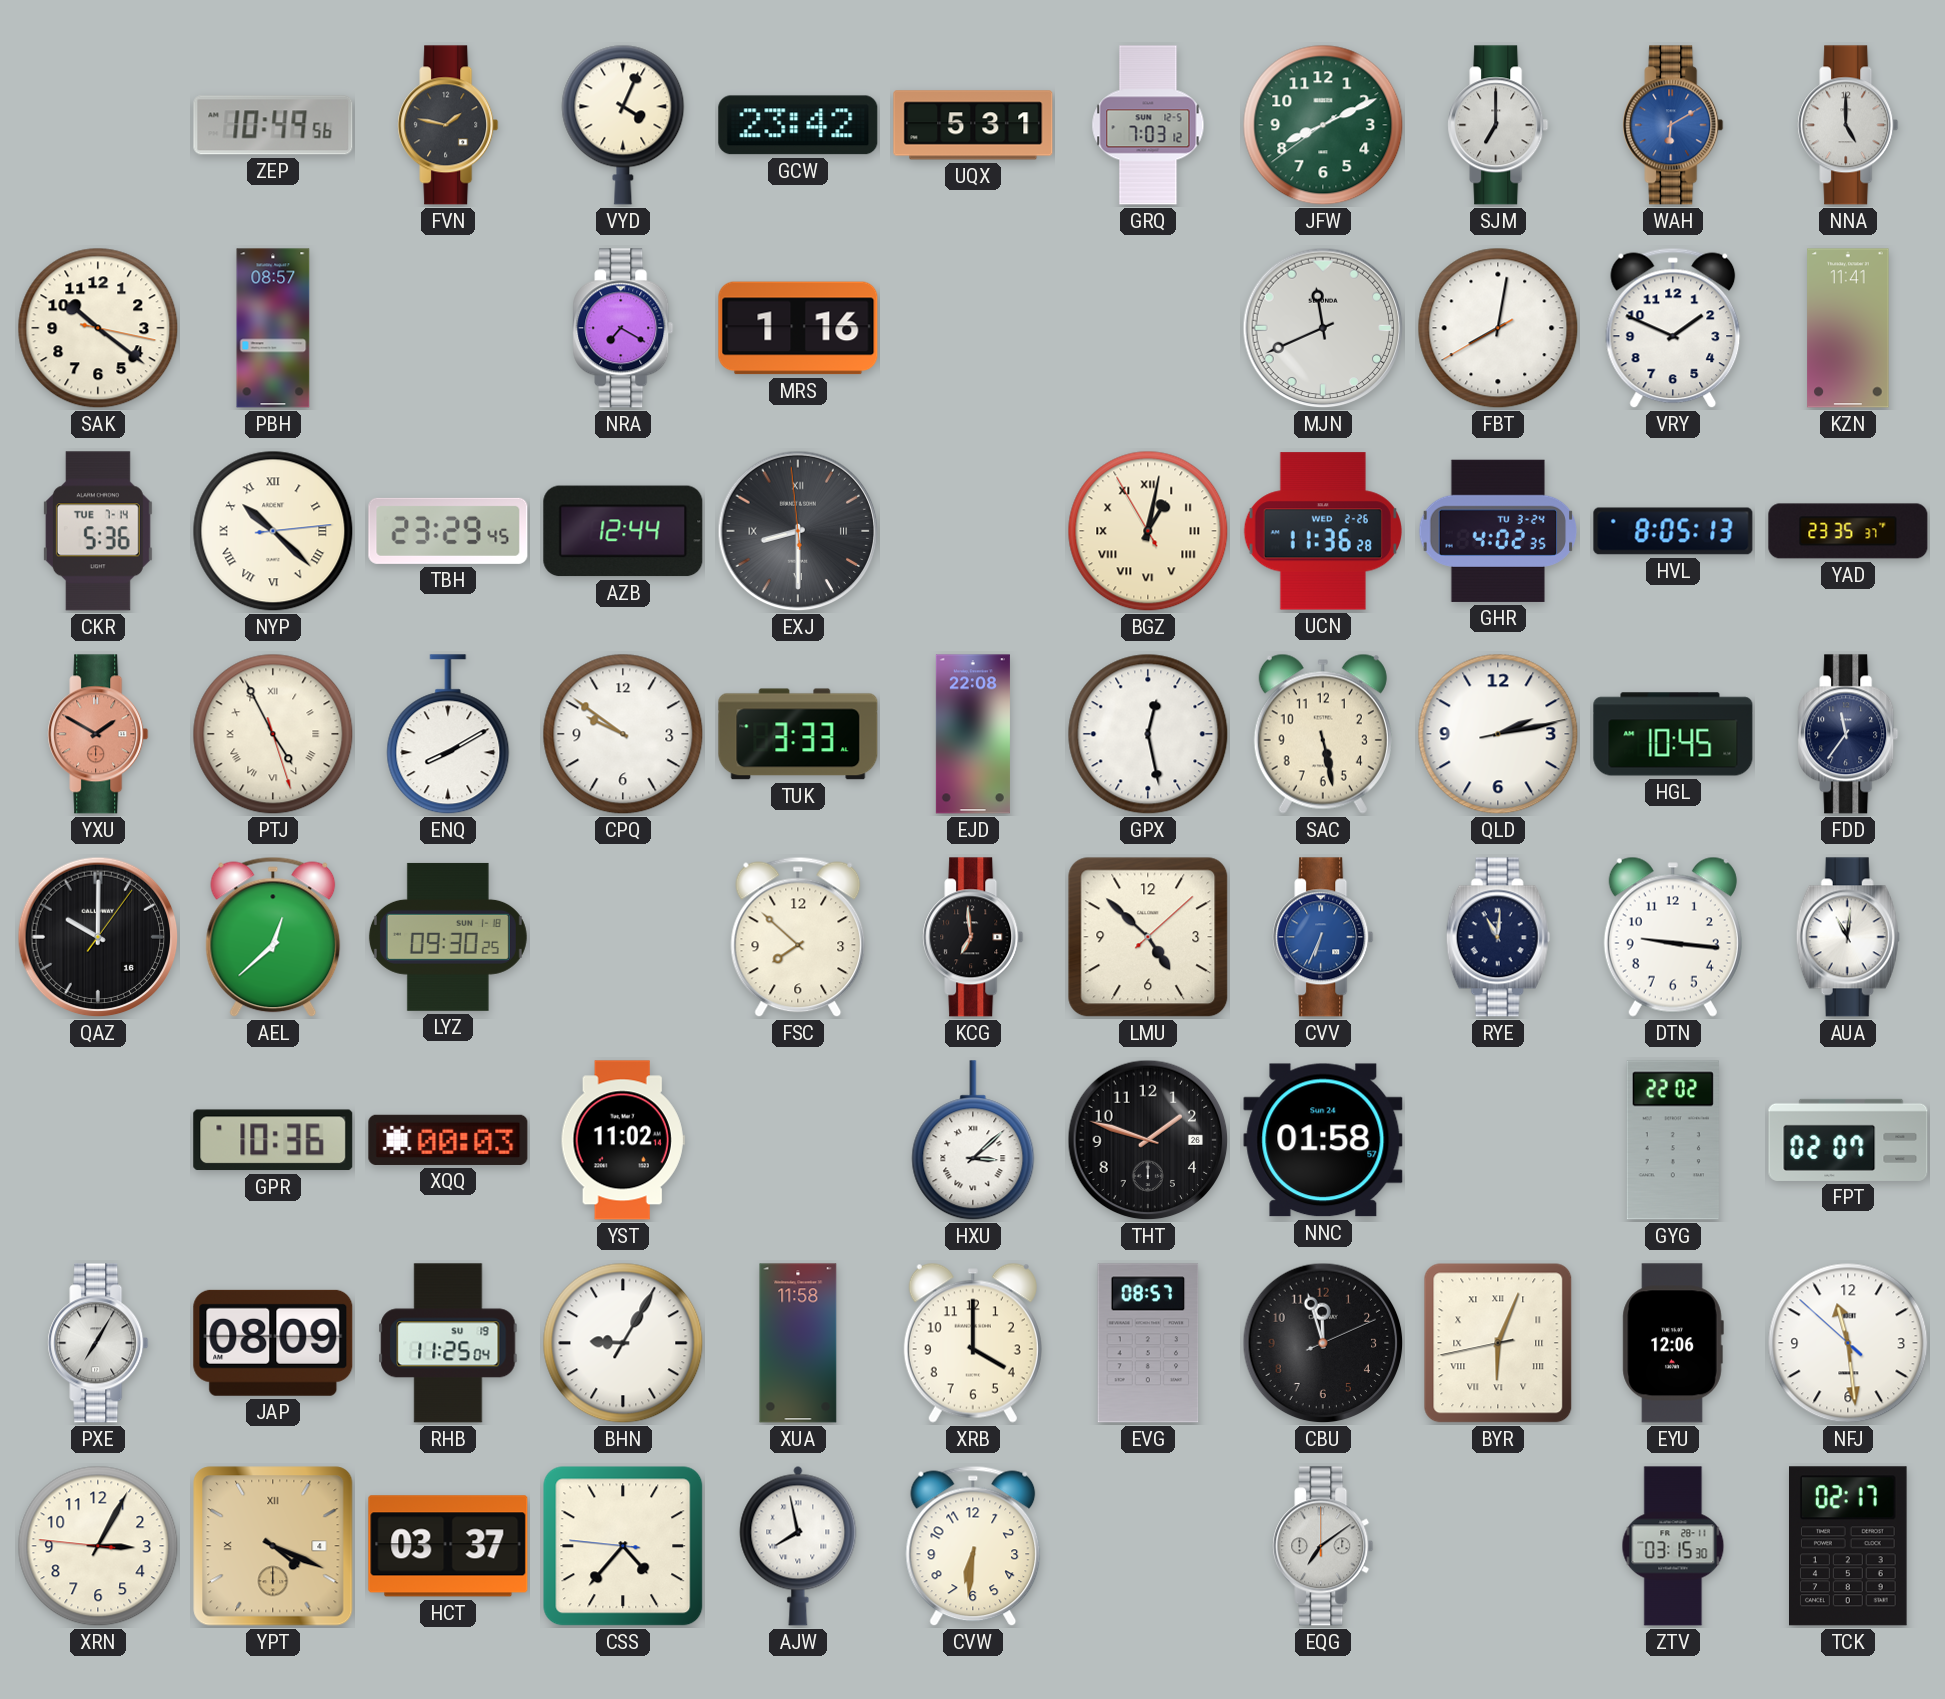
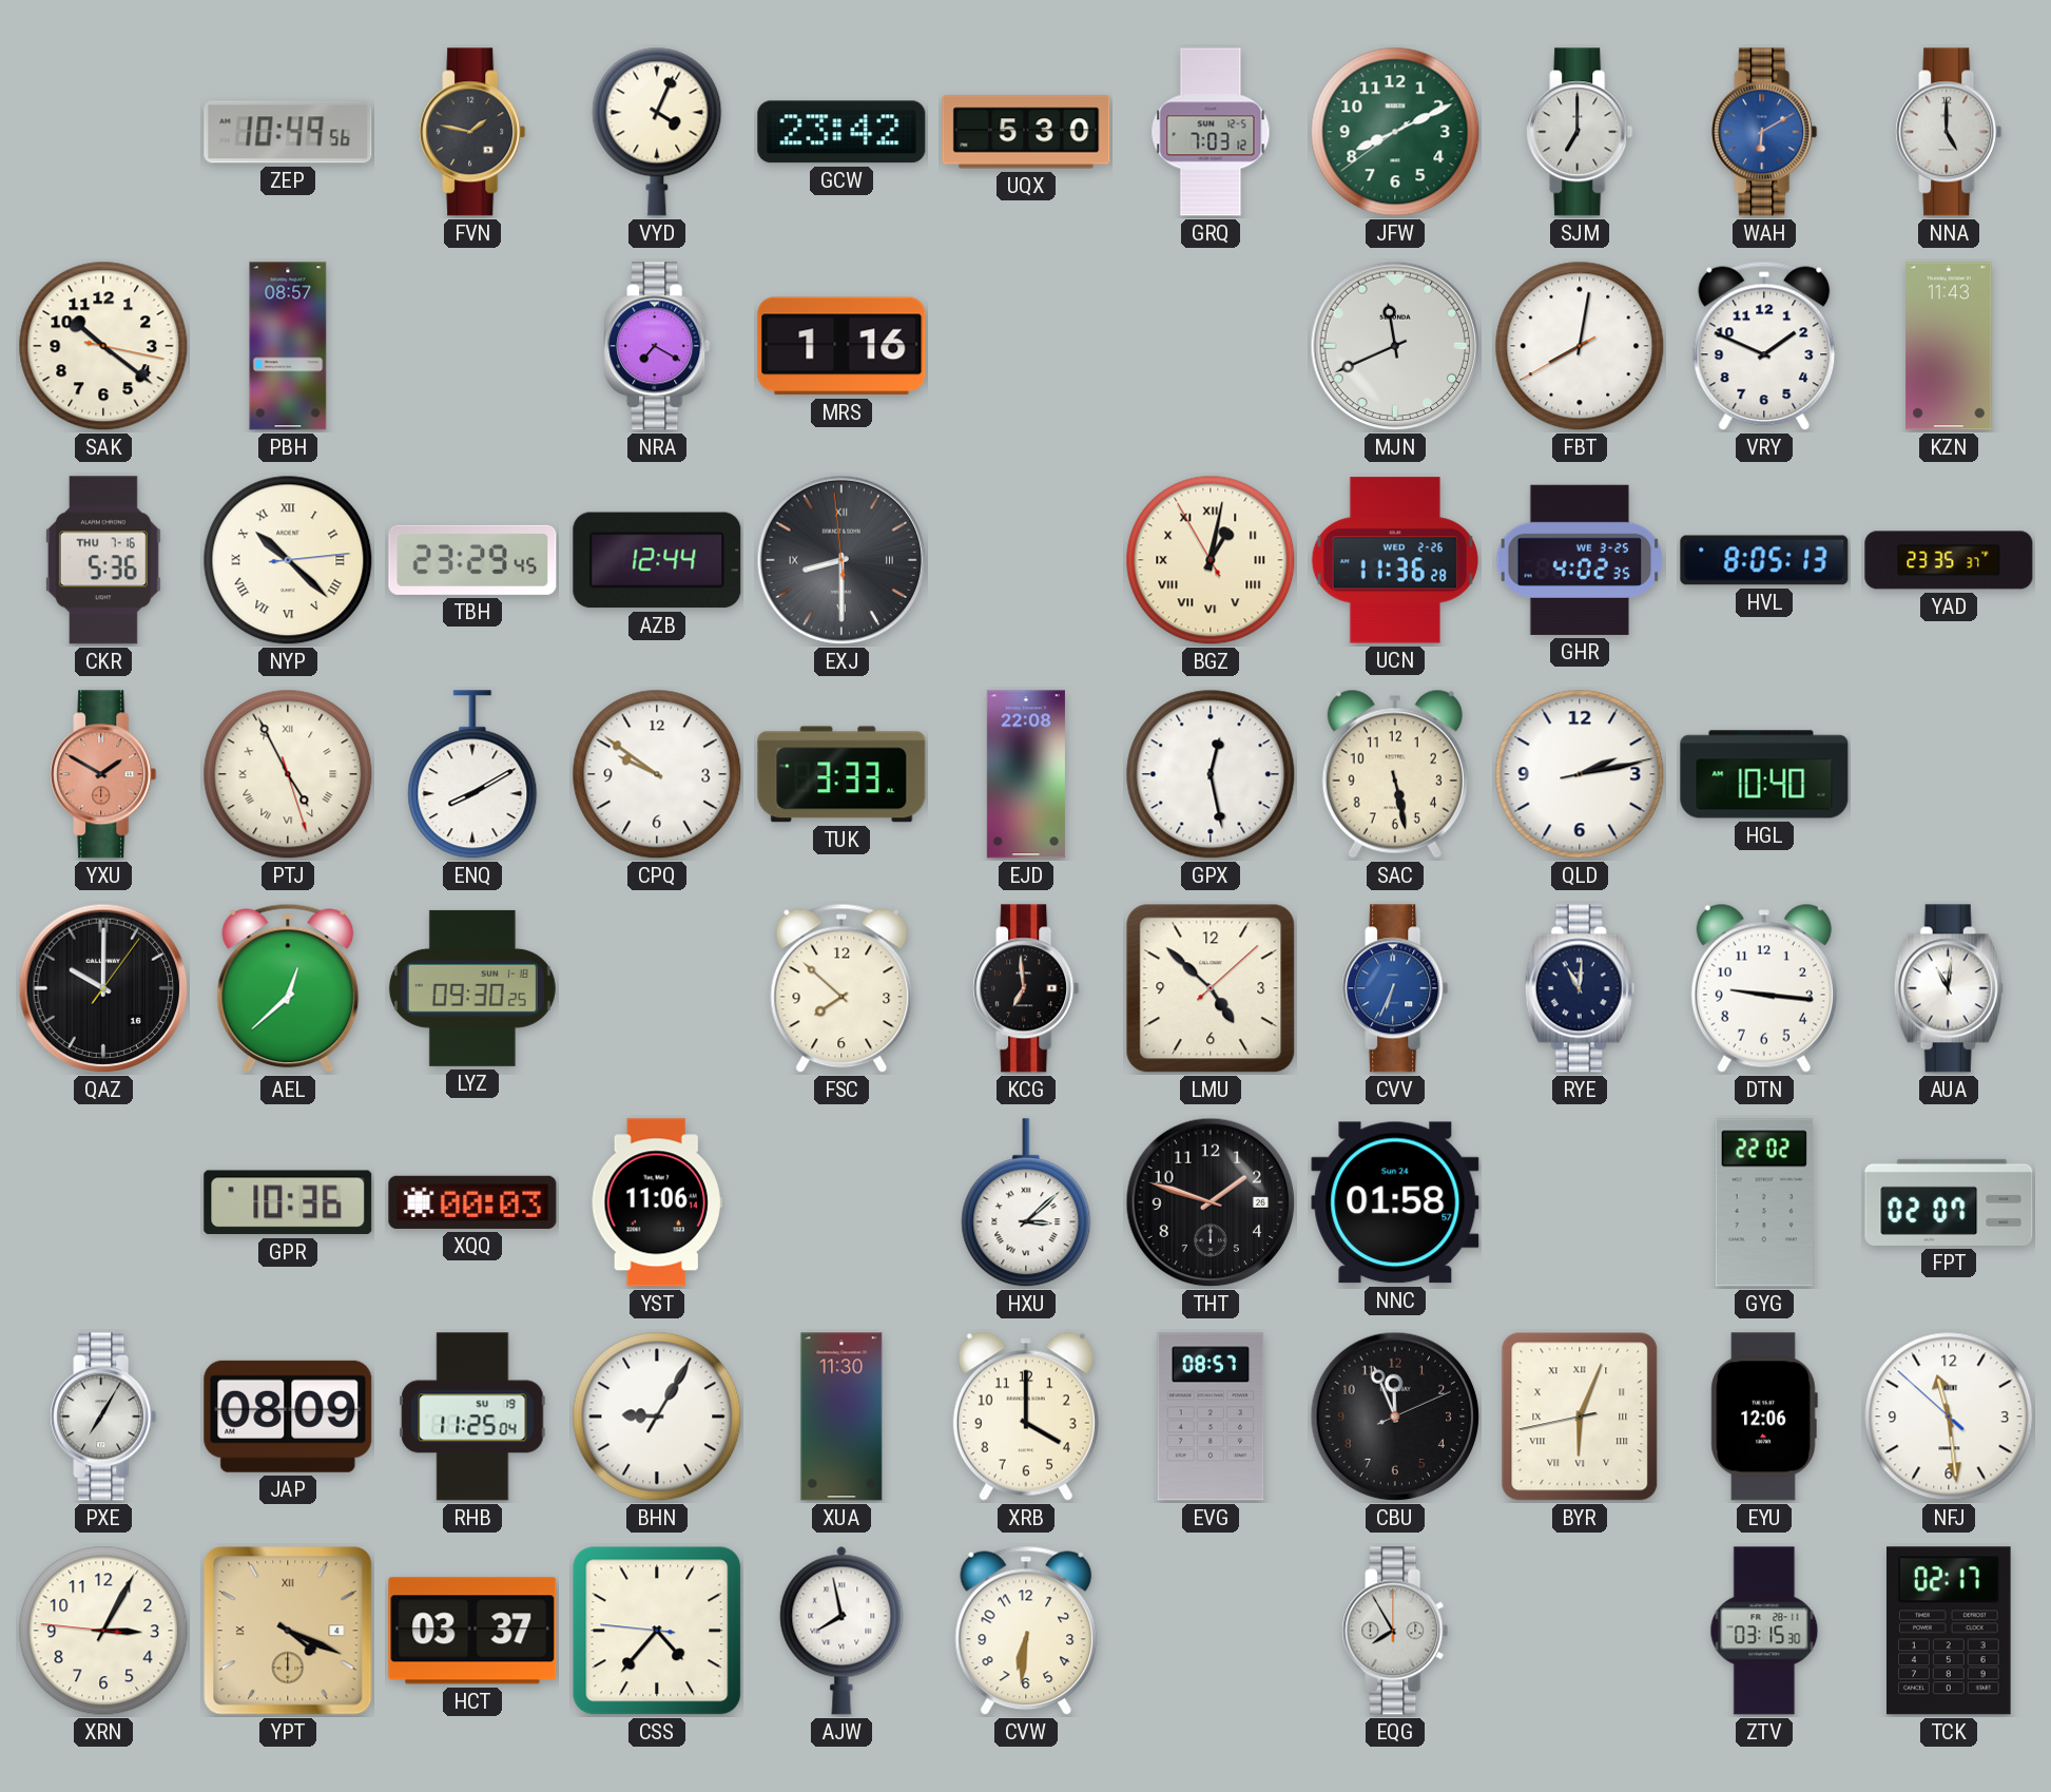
UQX: 5:31 -> 5:30 (1026, 132)
KZN: 11:41 -> 11:43 (1949, 346)
CKR date: TUE 7-14 -> THU 7-16 (103, 560)
GHR date: TU 3-24 -> WE 3-25 (1580, 560)
HGL: 10:45 -> 10:40 (1764, 774)
FDD: 11:36 -> none (1848, 734)
YST: 11:02 -> 11:06 (657, 1202)
XUA: 11:58 -> 11:30 (841, 1417)
CBU: 11:57 -> 11:56 (1395, 1417)
EQG: 7:09 -> 7:55 (1395, 1631)
